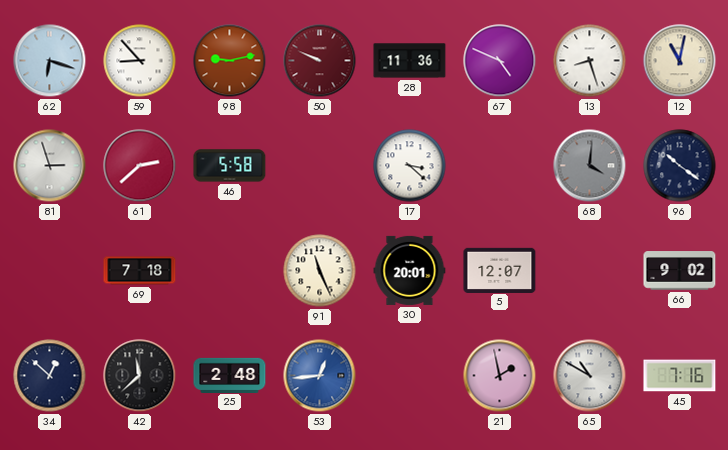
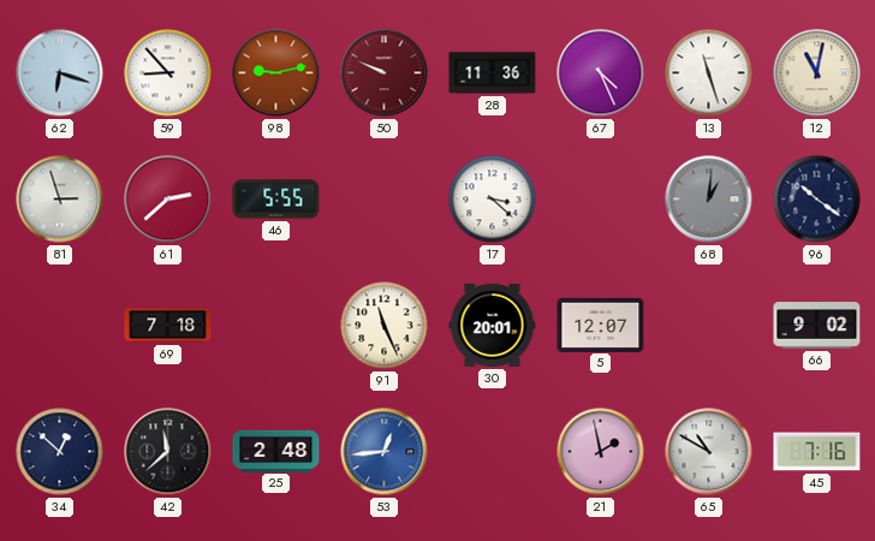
67: 4:49 -> 4:26 (601, 73)
13: 8:27 -> 11:27 (709, 73)
46: 5:58 -> 5:55 (276, 200)
68: 4:01 -> 1:01 (709, 200)
